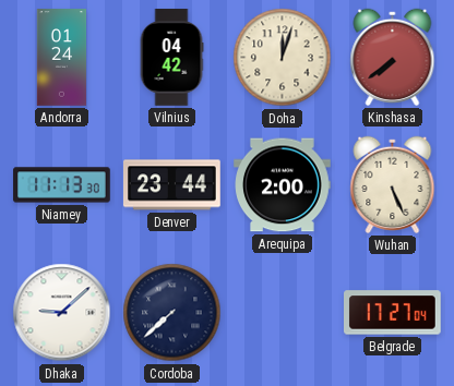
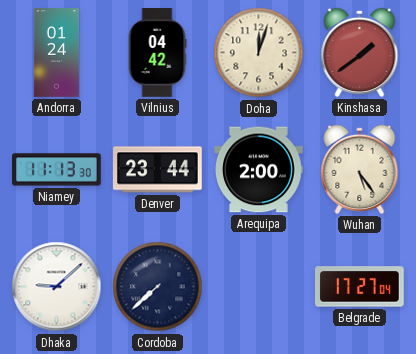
Kinshasa: 7:39 -> 1:39 (360, 52)
Wuhan: 5:26 -> 5:24 (360, 169)
